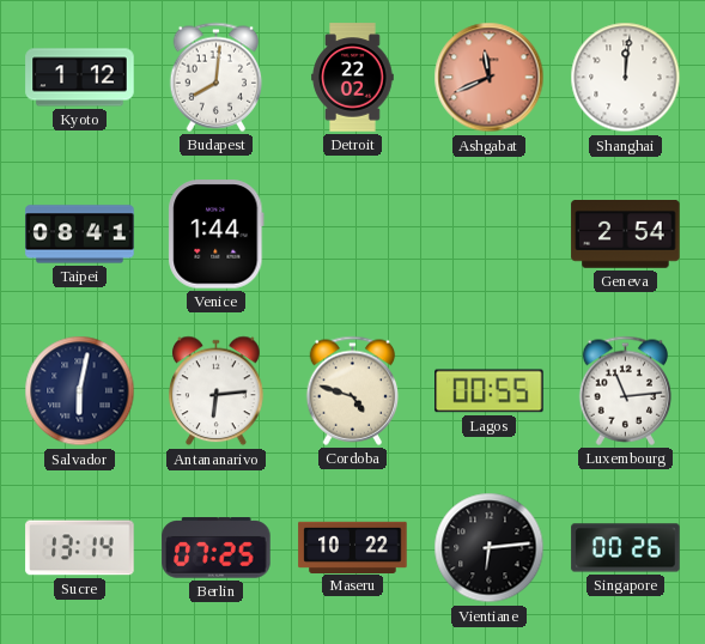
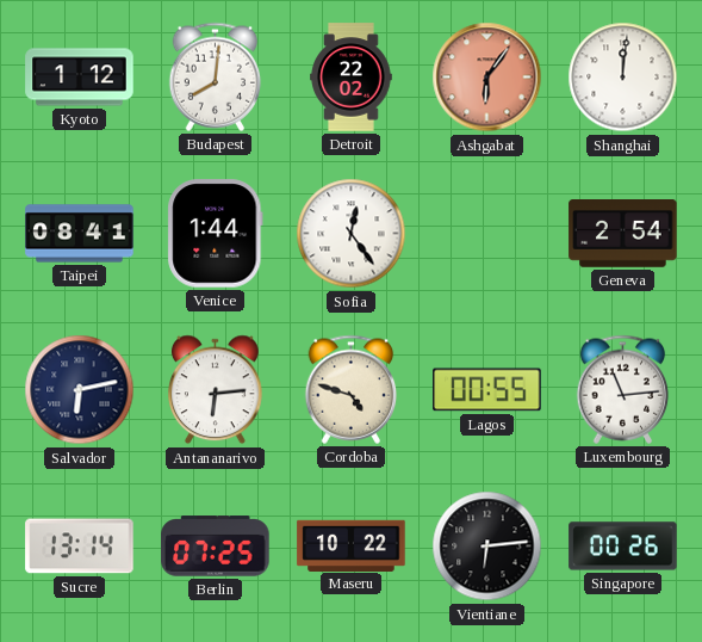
Ashgabat: 11:41 -> 6:06 (487, 78)
Sofia: none -> 12:24 (352, 234)
Salvador: 6:02 -> 6:13 (80, 390)
